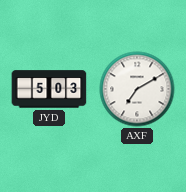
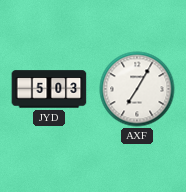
AXF: 7:10 -> 7:05 (137, 89)
